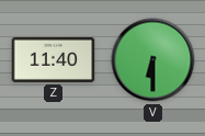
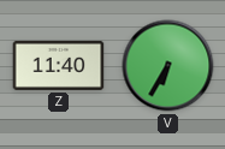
V: 6:30 -> 6:35 (168, 66)
